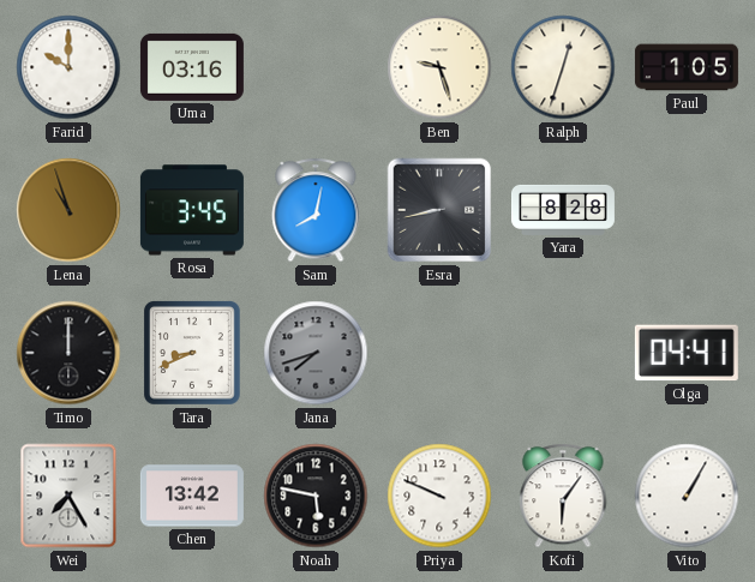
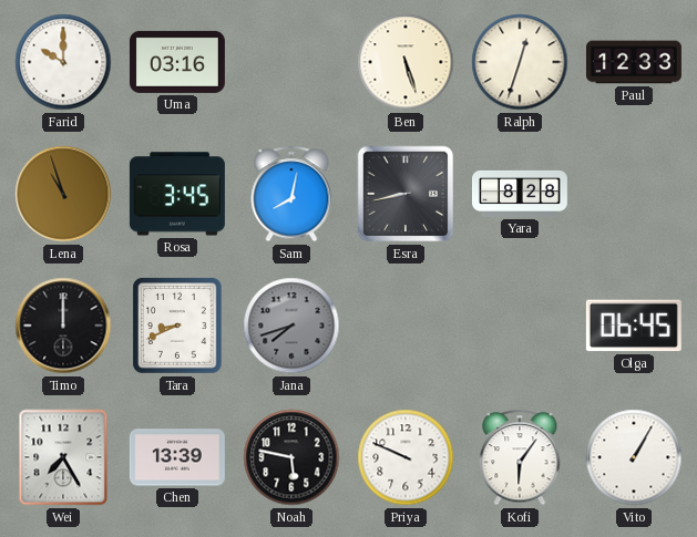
Ben: 9:27 -> 5:27 (406, 62)
Paul: 1:05 -> 12:33 (634, 62)
Olga: 04:41 -> 06:45 (634, 326)
Chen: 13:42 -> 13:39 (177, 457)
